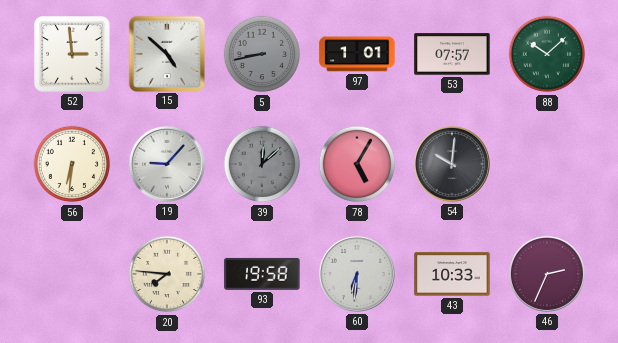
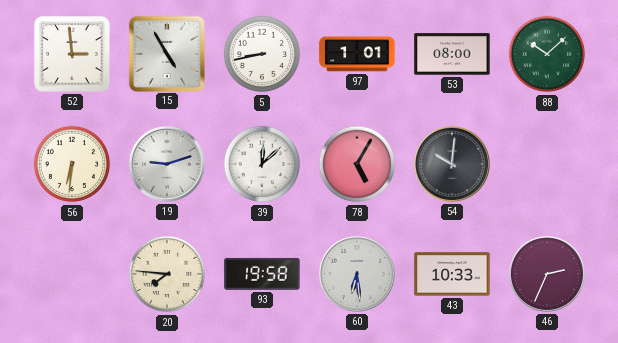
15: 4:52 -> 4:55 (166, 53)
5 dial: grey -> white (262, 54)
53: 07:57 -> 08:00 (452, 54)
19: 9:07 -> 9:12 (167, 164)
39 dial: grey -> white (262, 164)
60: 6:31 -> 6:29 (357, 274)
